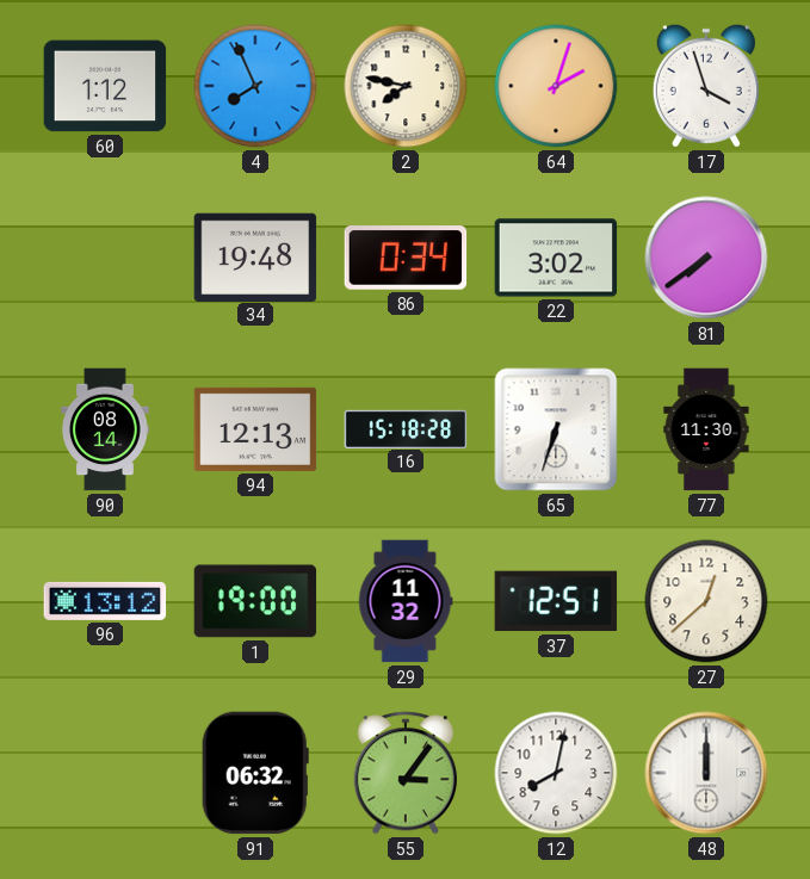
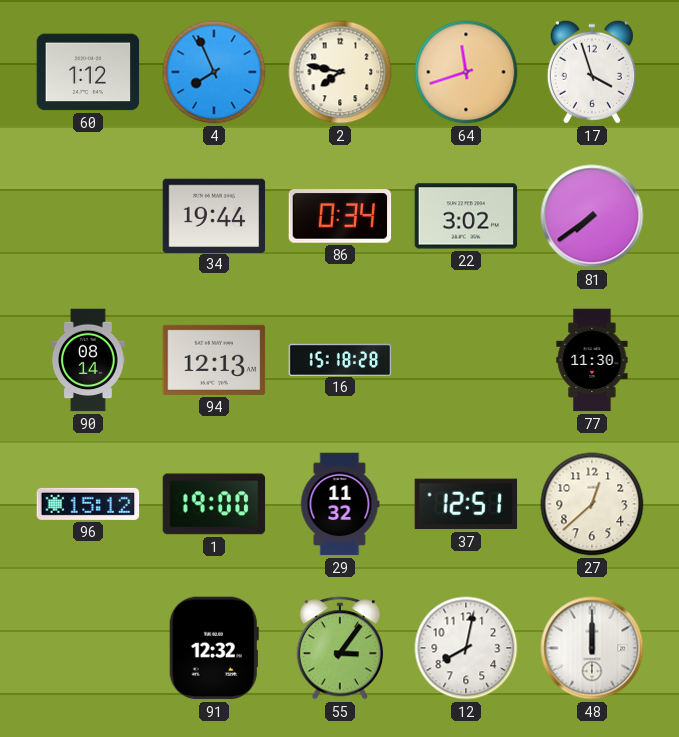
64: 2:03 -> 11:42 (466, 72)
34: 19:48 -> 19:44 (214, 215)
65: 6:33 -> none (556, 429)
96: 13:12 -> 15:12 (88, 504)
91: 06:32 -> 12:32 (214, 648)
